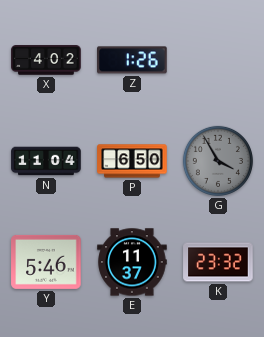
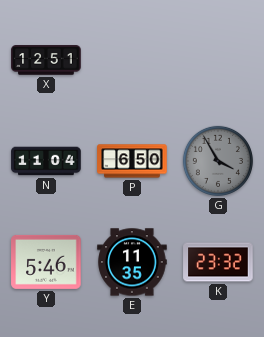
X: 4:02 -> 12:51 (46, 60)
Z: 1:26 -> none (133, 60)
E: 11:37 -> 11:35 (132, 262)
